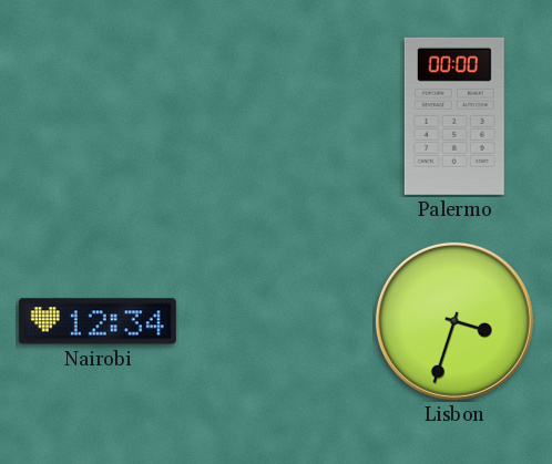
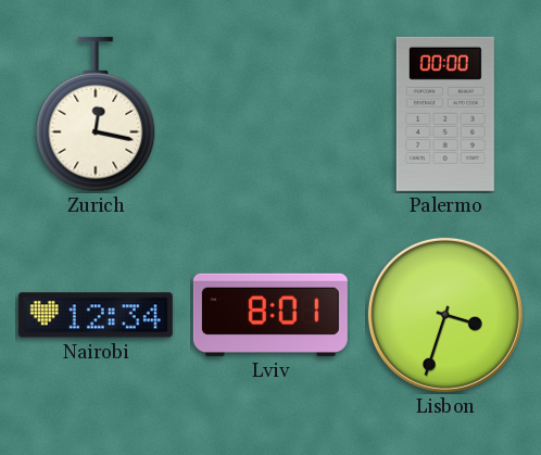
Zurich: none -> 12:17 (96, 114)
Lviv: none -> 8:01 (270, 315)
